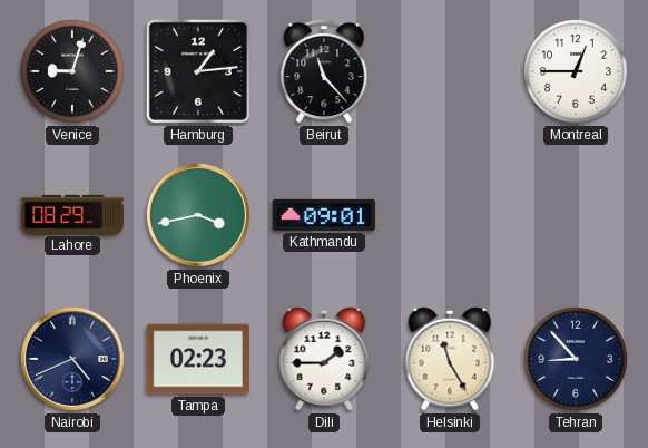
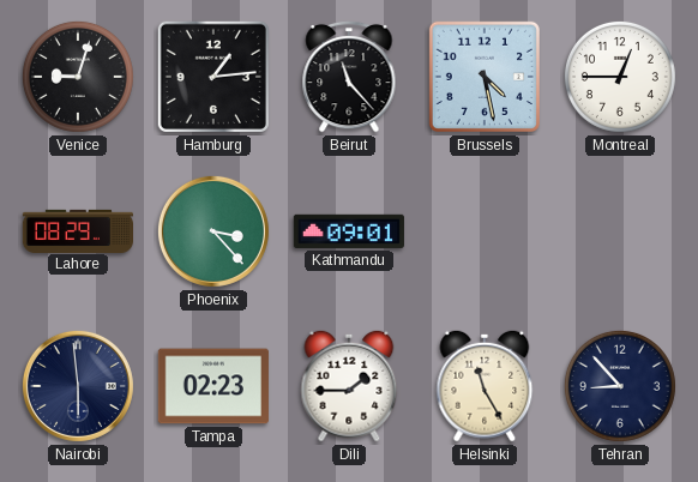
Brussels: none -> 4:28 (485, 77)
Phoenix: 3:43 -> 3:23 (213, 231)
Nairobi: 4:41 -> 5:59 (78, 386)
